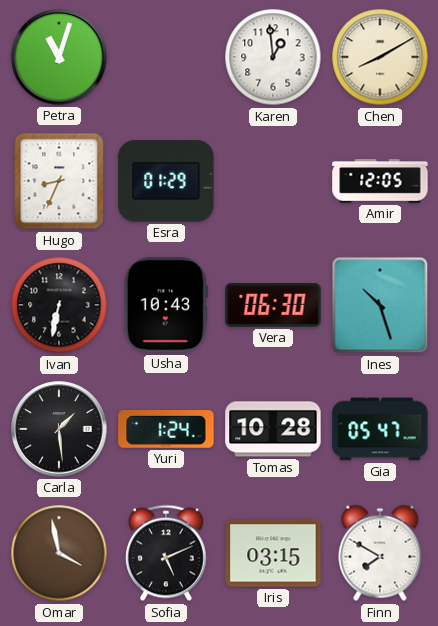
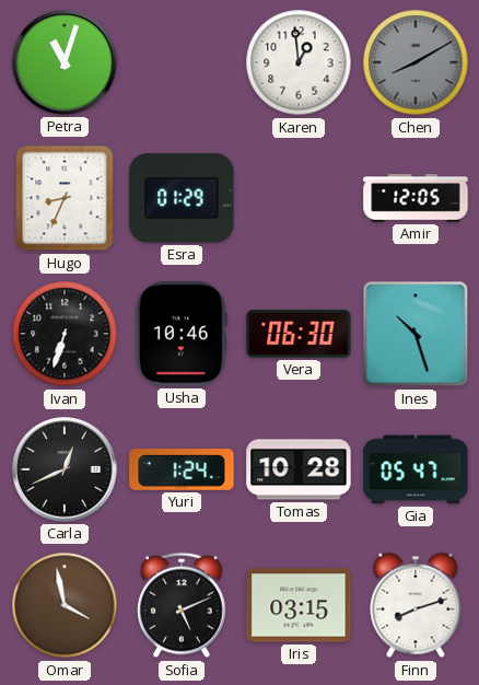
Chen dial: cream -> grey (416, 62)
Ivan: 6:32 -> 6:33 (65, 334)
Usha: 10:43 -> 10:46 (182, 334)
Carla: 1:29 -> 12:41 (65, 469)
Finn: 7:50 -> 8:12 (416, 605)
